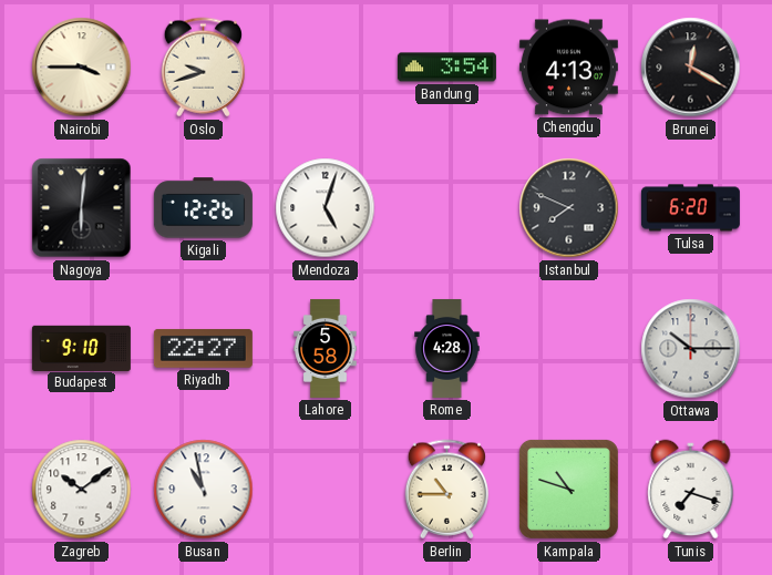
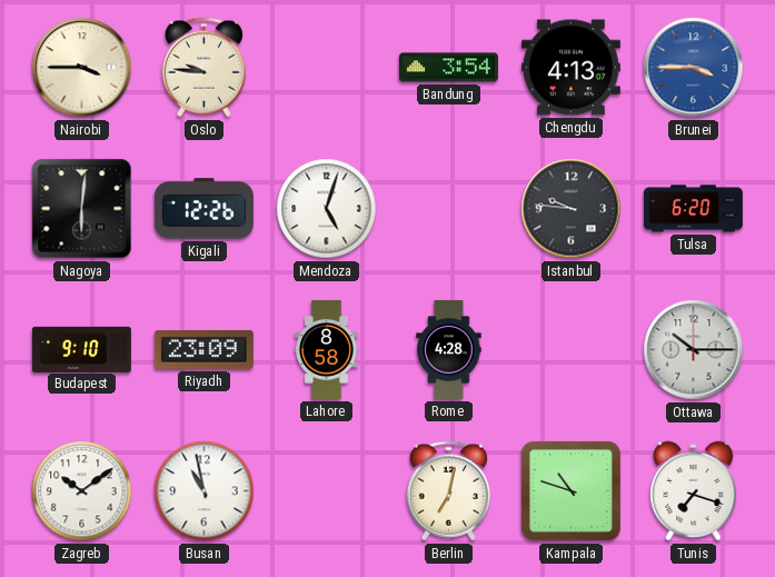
Oslo: 9:42 -> 9:46 (203, 68)
Brunei: 12:20 -> 3:45 (694, 68)
Brunei dial: black -> blue (694, 68)
Istanbul: 7:49 -> 9:46 (572, 209)
Riyadh: 22:27 -> 23:09 (203, 349)
Lahore: 5:58 -> 8:58 (327, 349)
Berlin: 10:45 -> 7:02 (448, 491)
